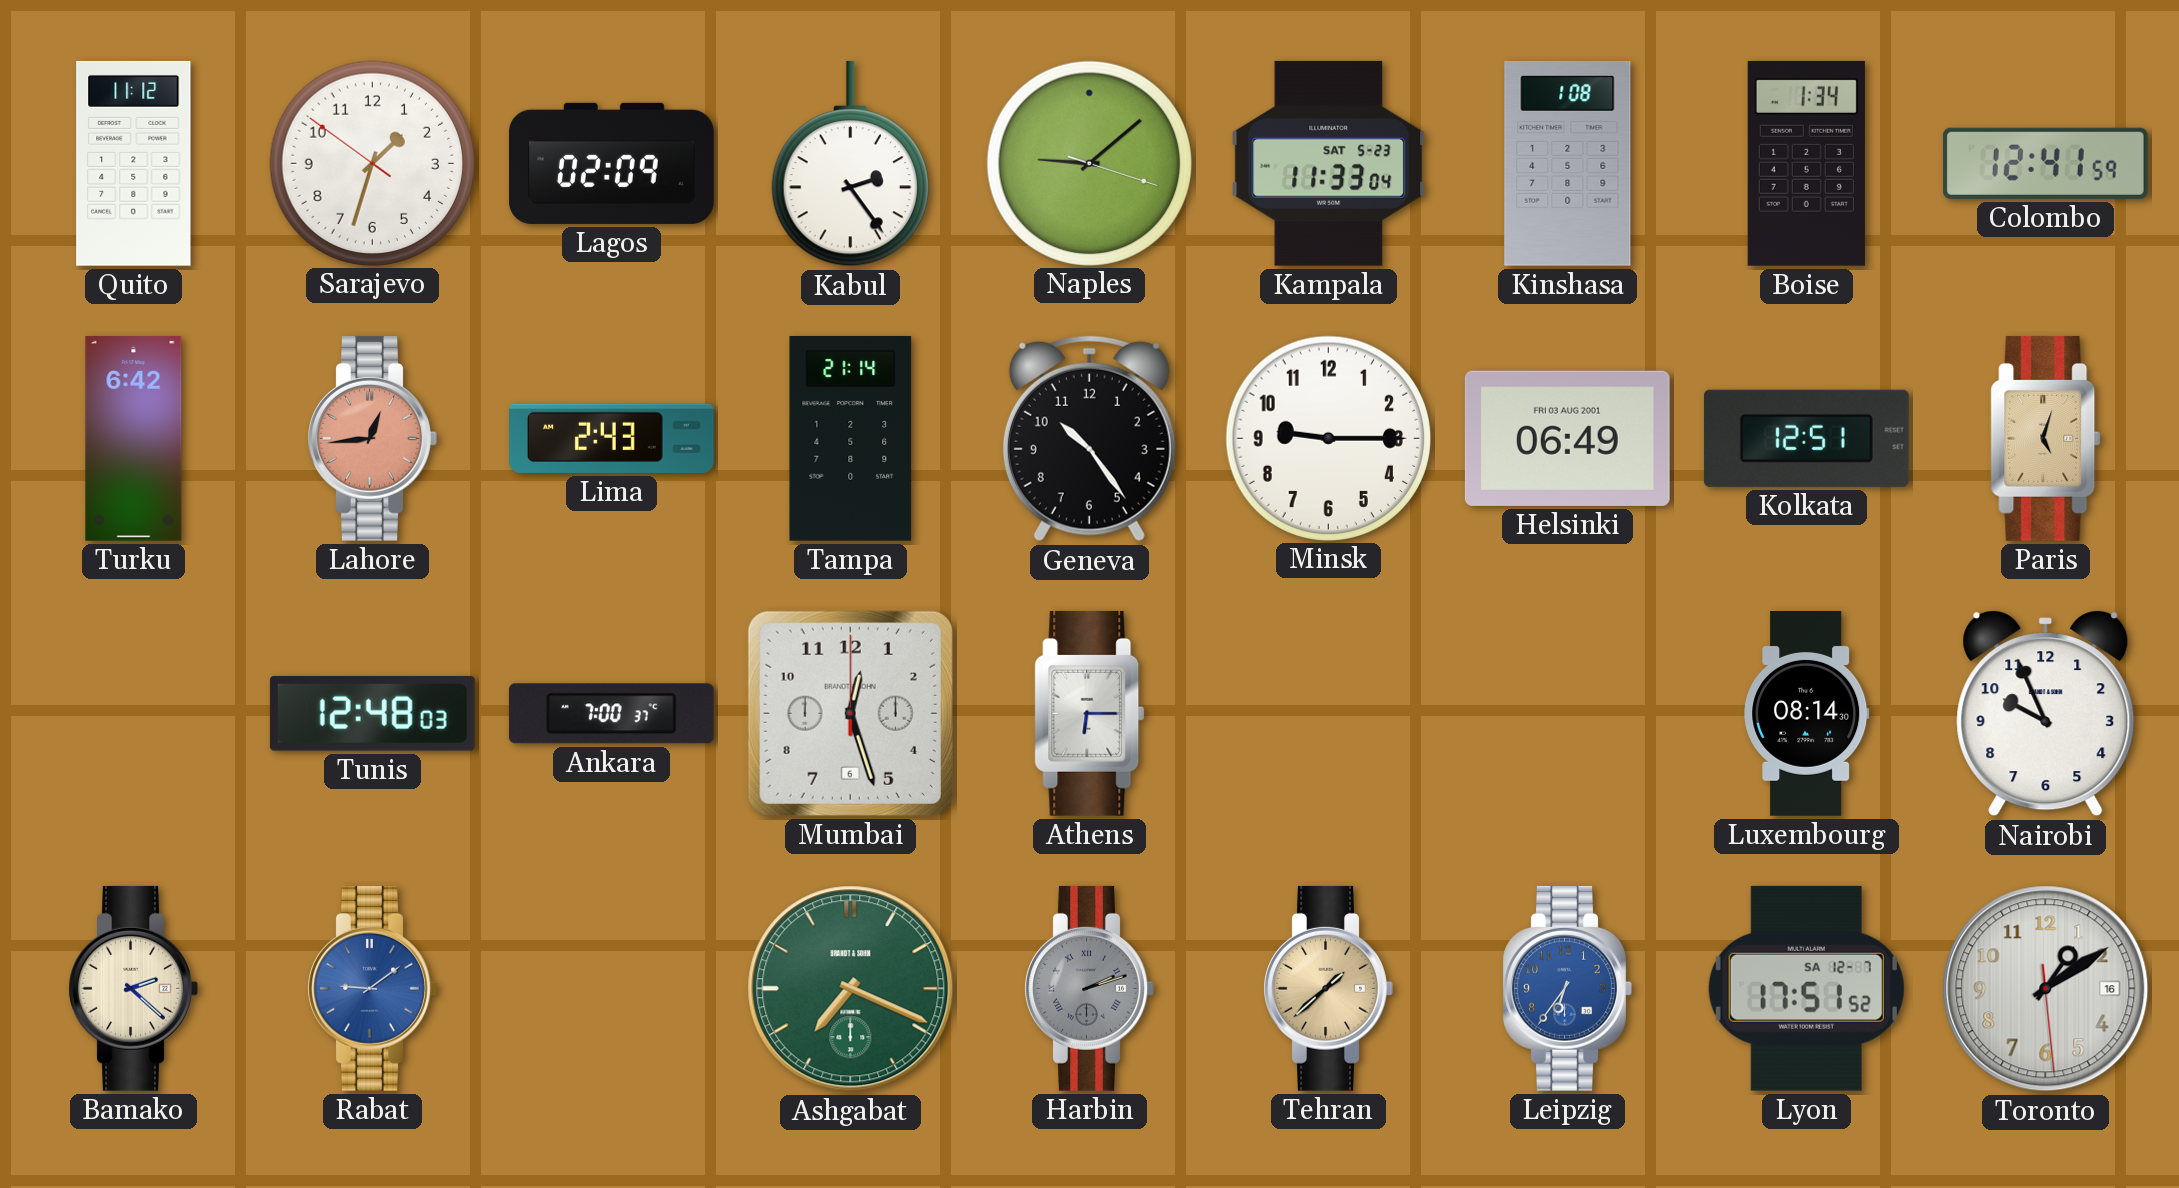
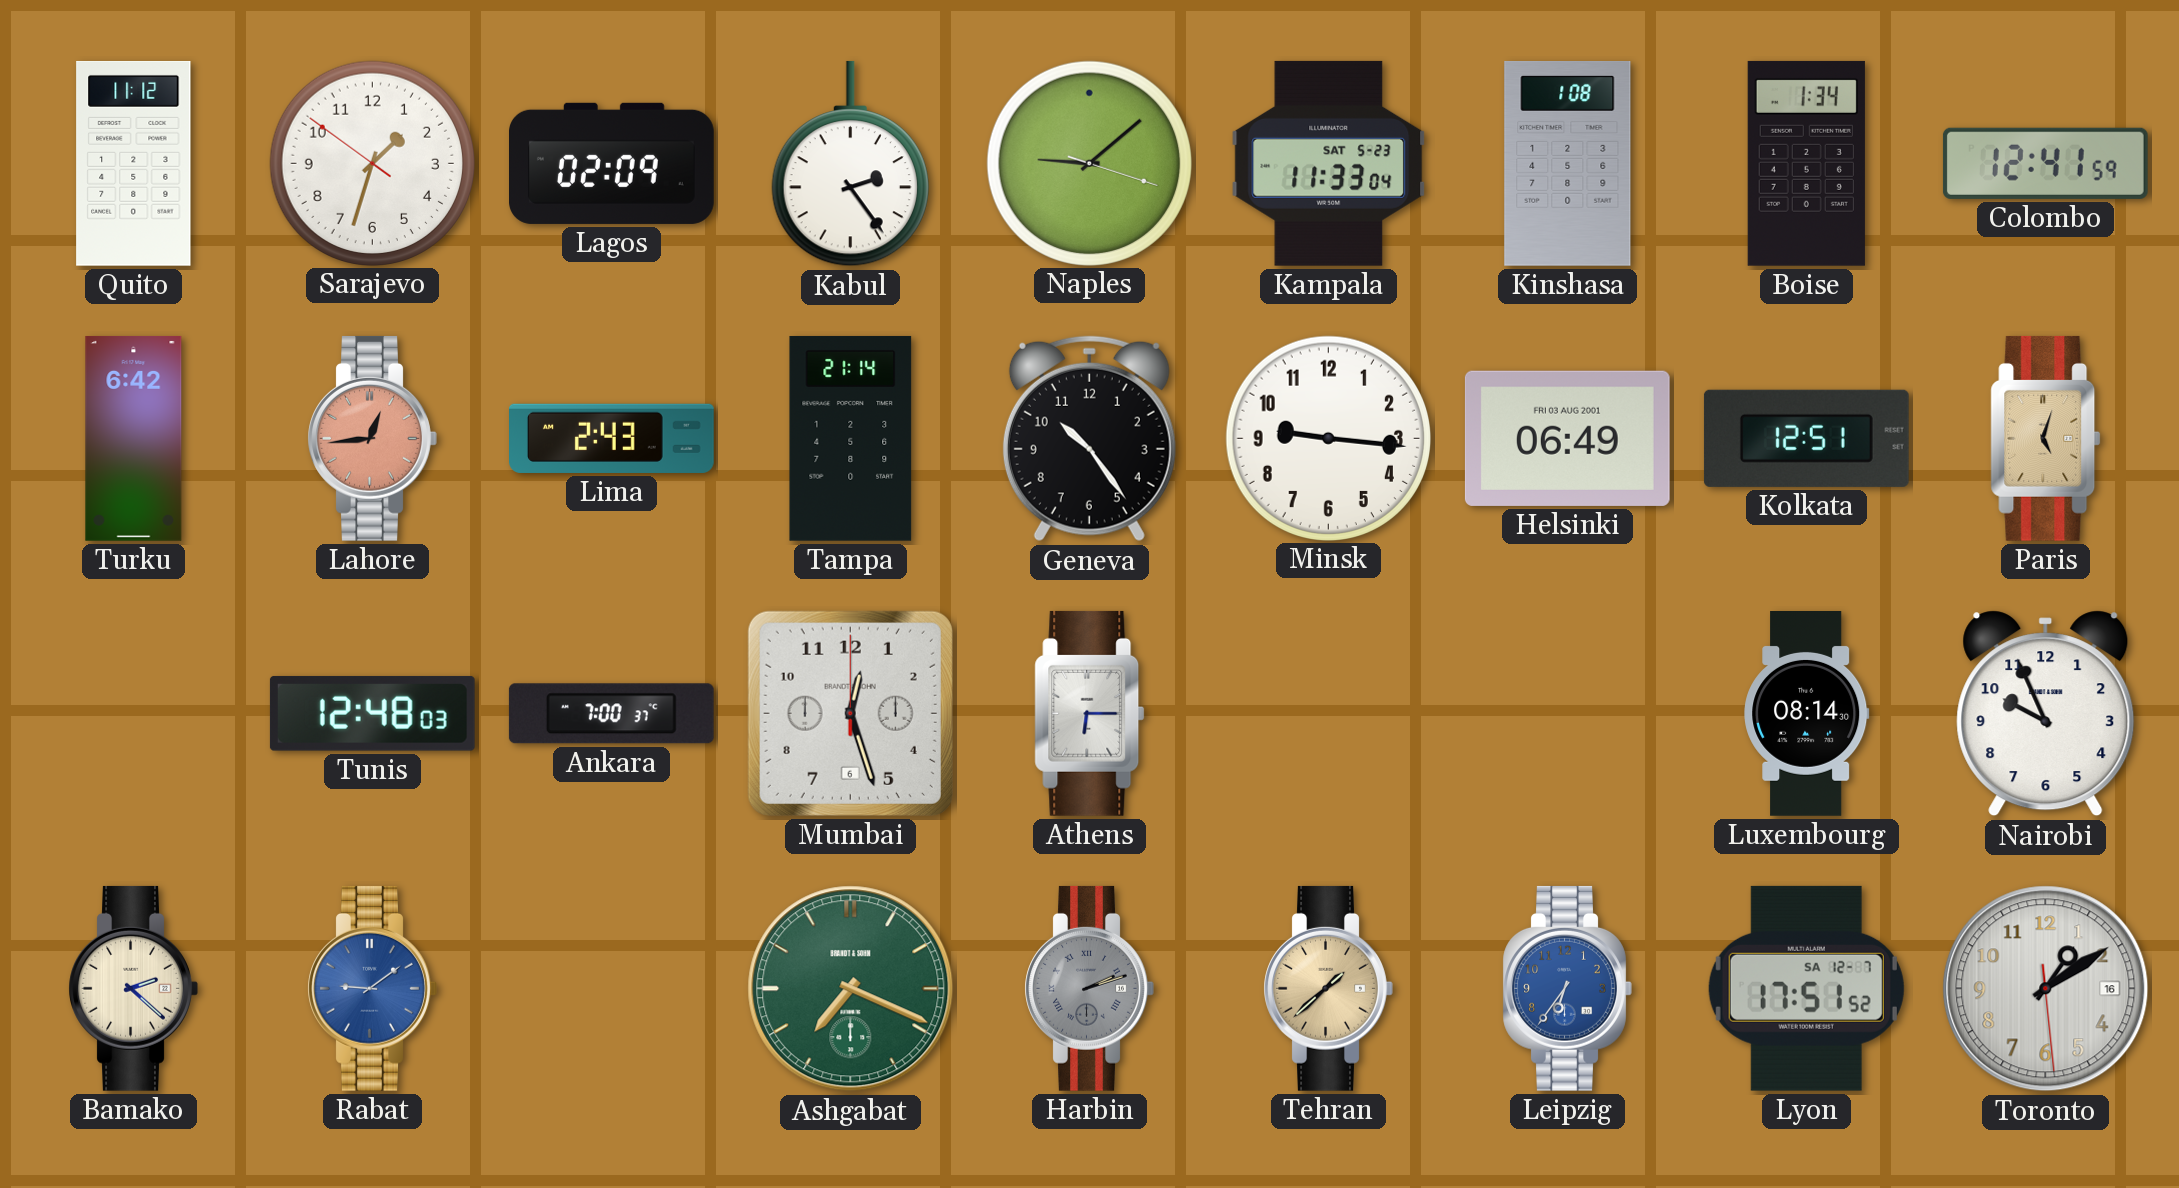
Minsk: 9:15 -> 9:16 (1328, 438)
